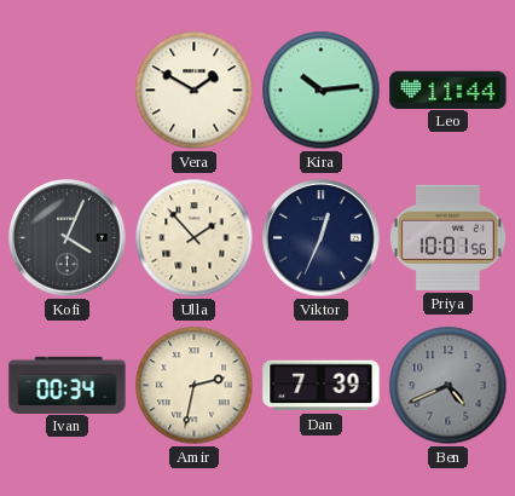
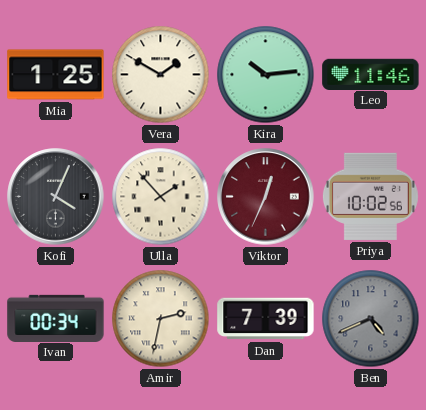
Mia: none -> 1:25 (56, 75)
Leo: 11:44 -> 11:46 (371, 74)
Viktor dial: navy -> burgundy (266, 197)
Priya: 10:01 -> 10:02 (370, 196)
